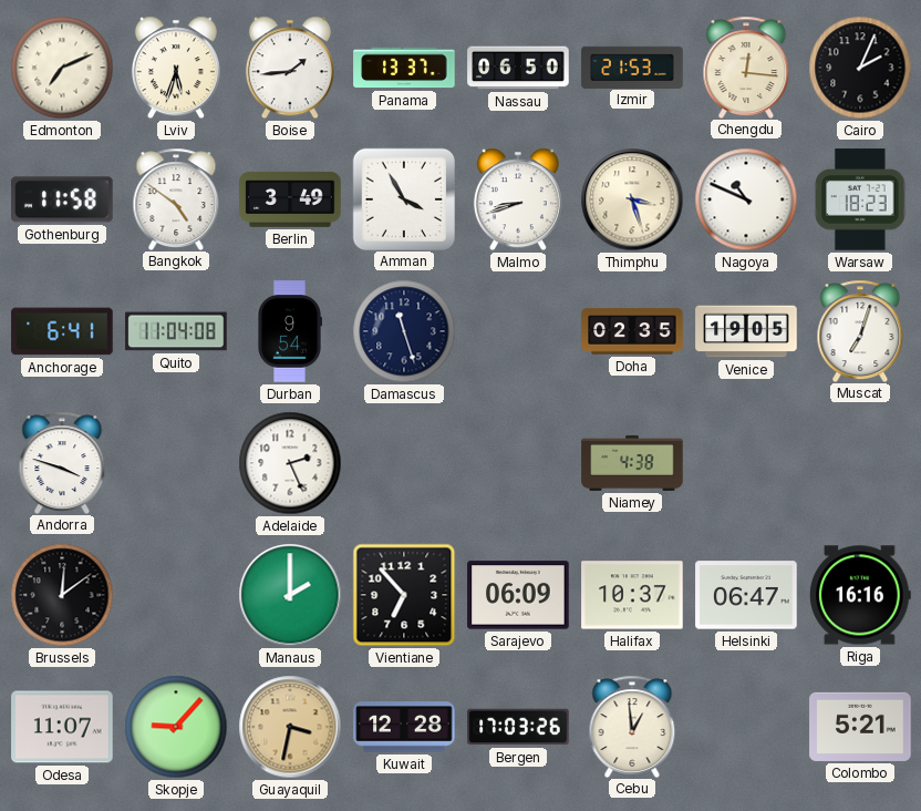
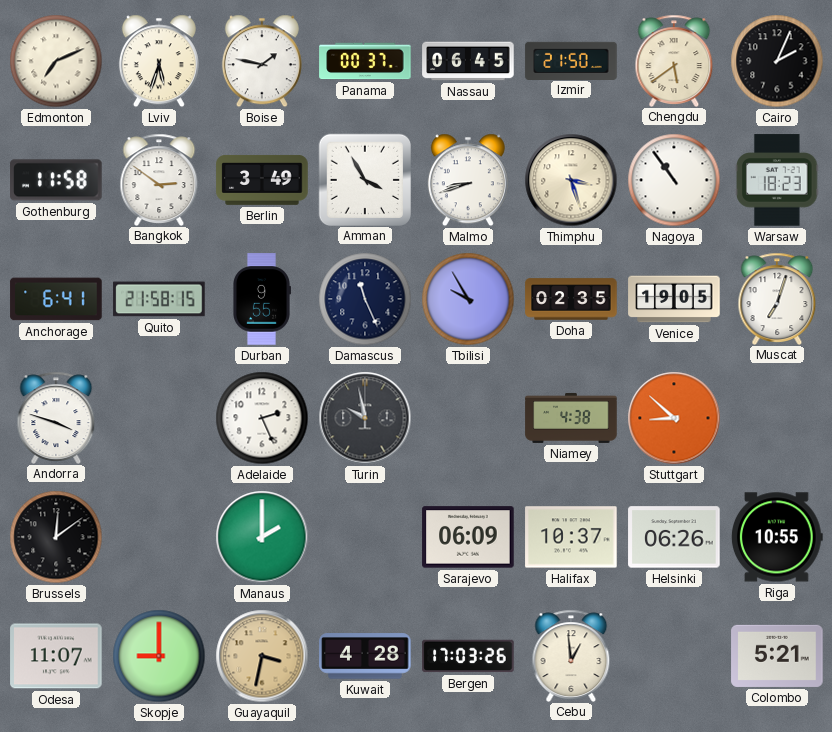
Boise: 1:44 -> 1:47 (262, 61)
Panama: 13:37 -> 00:37 (365, 61)
Nassau: 06:50 -> 06:45 (468, 61)
Izmir: 21:53 -> 21:50 (571, 60)
Chengdu: 12:16 -> 5:39 (674, 60)
Bangkok: 4:51 -> 2:51 (159, 179)
Nagoya: 10:49 -> 10:54 (674, 180)
Quito: 11:04 -> 21:58 (159, 299)
Durban: 9:54 -> 9:55 (261, 299)
Damascus: 11:27 -> 11:26 (365, 299)
Tbilisi: none -> 9:55 (468, 299)
Turin: none -> 9:58 (365, 418)
Stuttgart: none -> 8:52 (674, 418)
Vientiane: 6:53 -> none (404, 595)
Helsinki: 06:47 -> 06:26 (674, 537)
Riga: 16:16 -> 10:55 (777, 537)
Skopje: 9:07 -> 9:00 (159, 656)
Kuwait: 12:28 -> 4:28 (365, 656)
